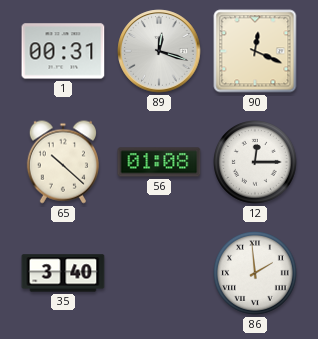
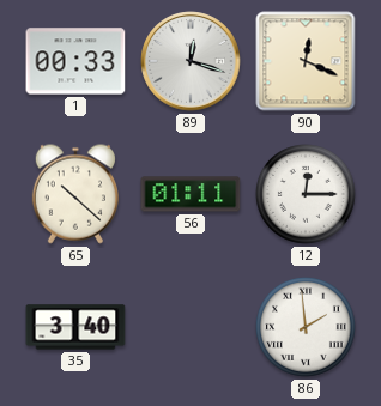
1: 00:31 -> 00:33 (75, 61)
56: 01:08 -> 01:11 (190, 194)
